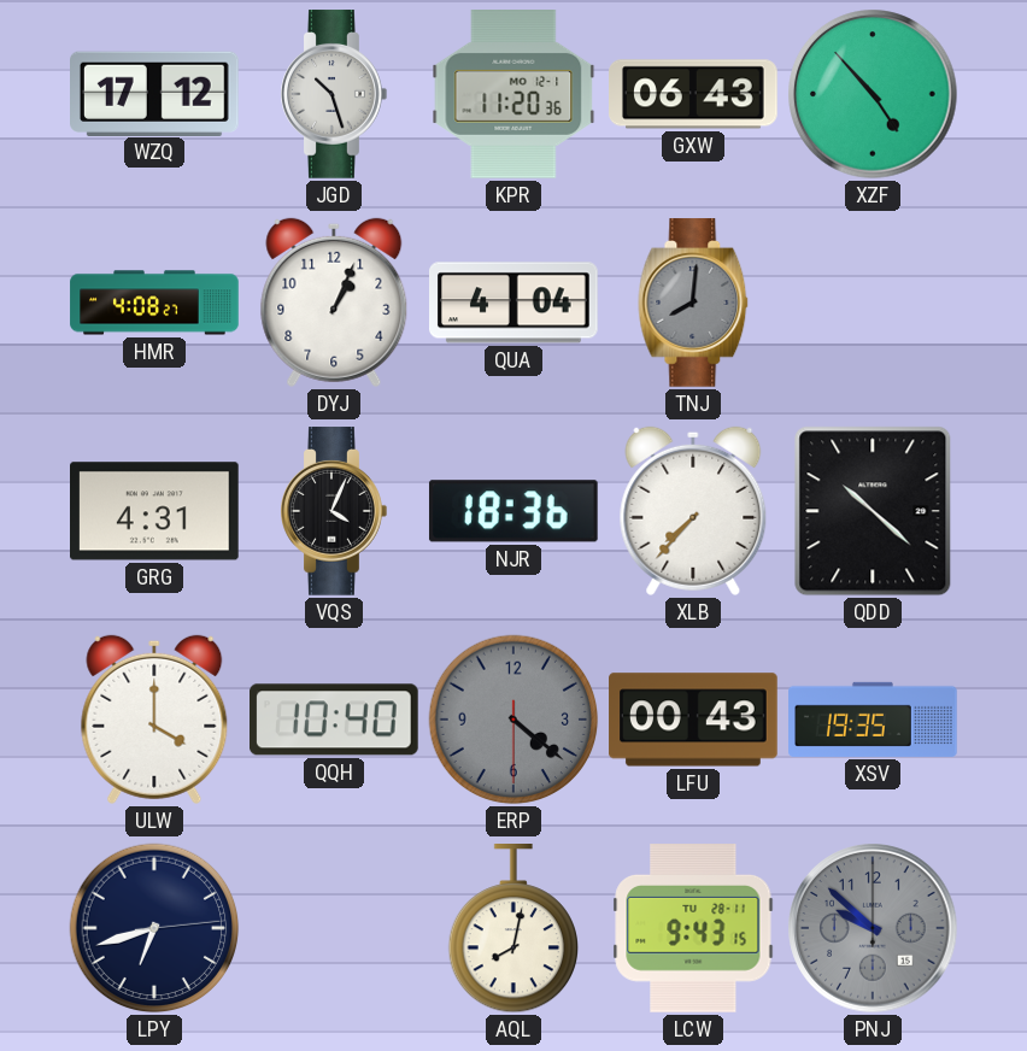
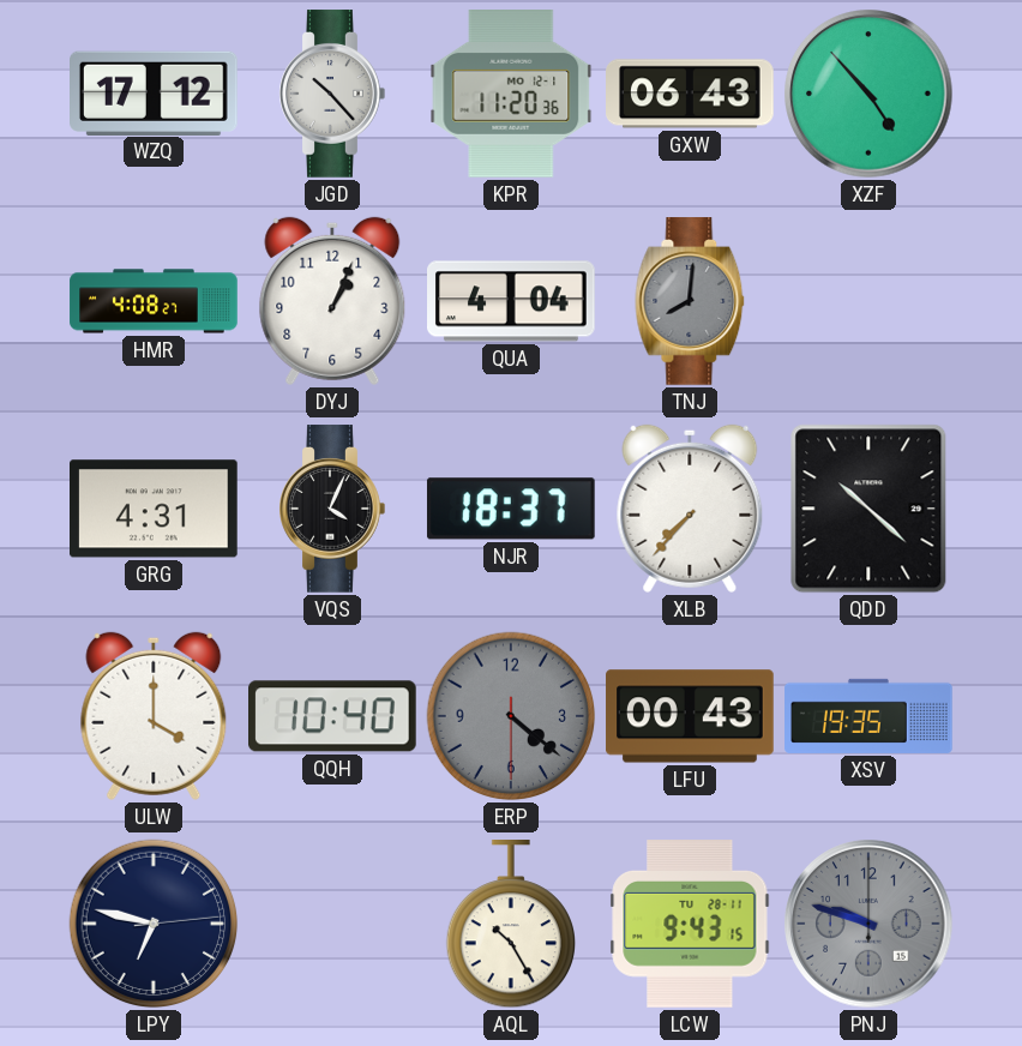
JGD: 10:27 -> 10:23 (332, 94)
NJR: 18:36 -> 18:37 (511, 509)
LPY: 6:42 -> 6:47 (154, 924)
AQL: 8:02 -> 10:25 (510, 925)
PNJ: 9:52 -> 9:48 (868, 924)
